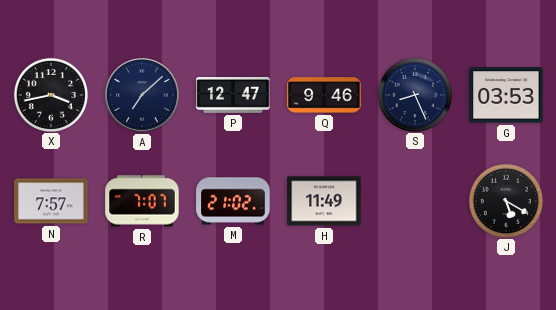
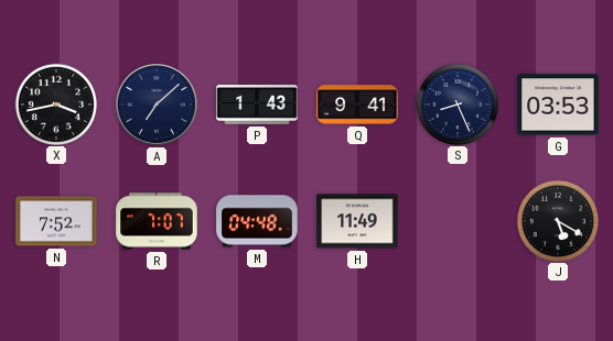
P: 12:47 -> 1:43 (257, 106)
Q: 9:46 -> 9:41 (357, 105)
N: 7:57 -> 7:52 (56, 221)
M: 21:02 -> 04:48 (257, 221)
